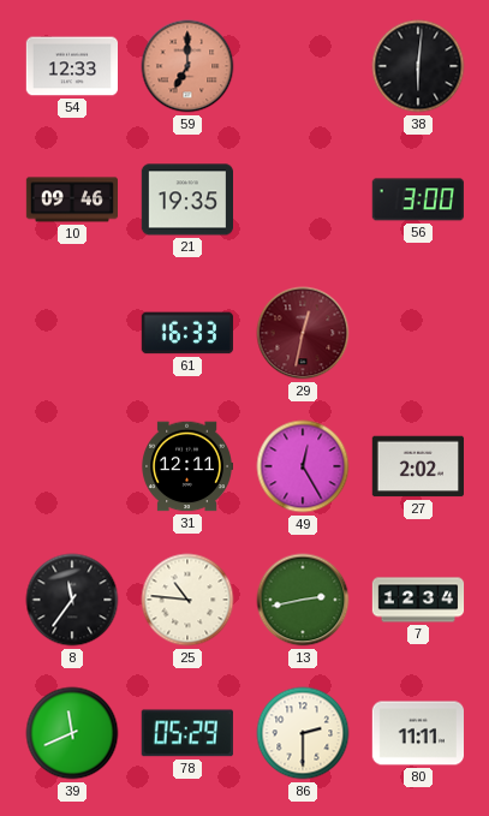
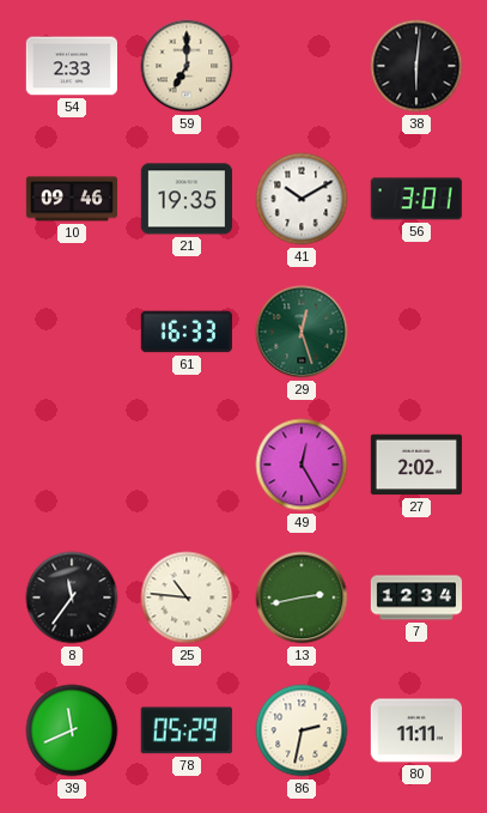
54: 12:33 -> 2:33 (71, 66)
59 dial: salmon -> cream (187, 66)
41: none -> 10:10 (302, 199)
56: 3:00 -> 3:01 (416, 199)
29: 12:32 -> 12:27 (302, 332)
29 dial: burgundy -> green (302, 332)
31: 12:11 -> none (186, 466)
86: 2:30 -> 2:32 (302, 730)
